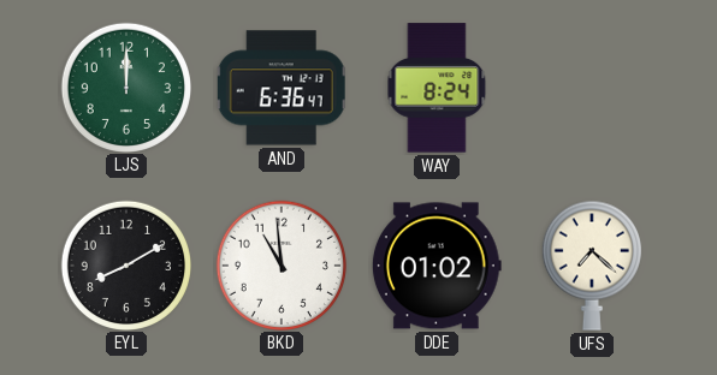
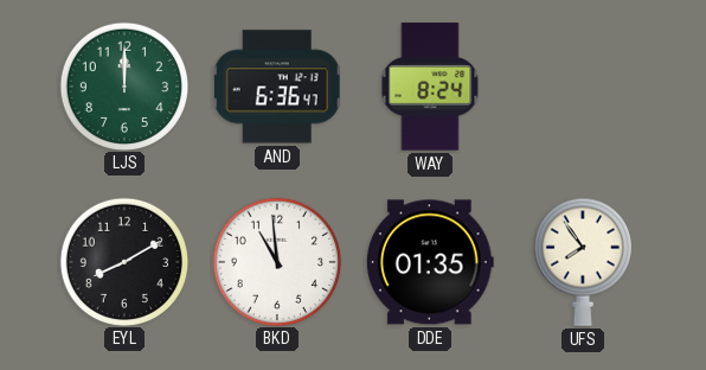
DDE: 01:02 -> 01:35 (430, 262)
UFS: 7:22 -> 7:54 (583, 262)
